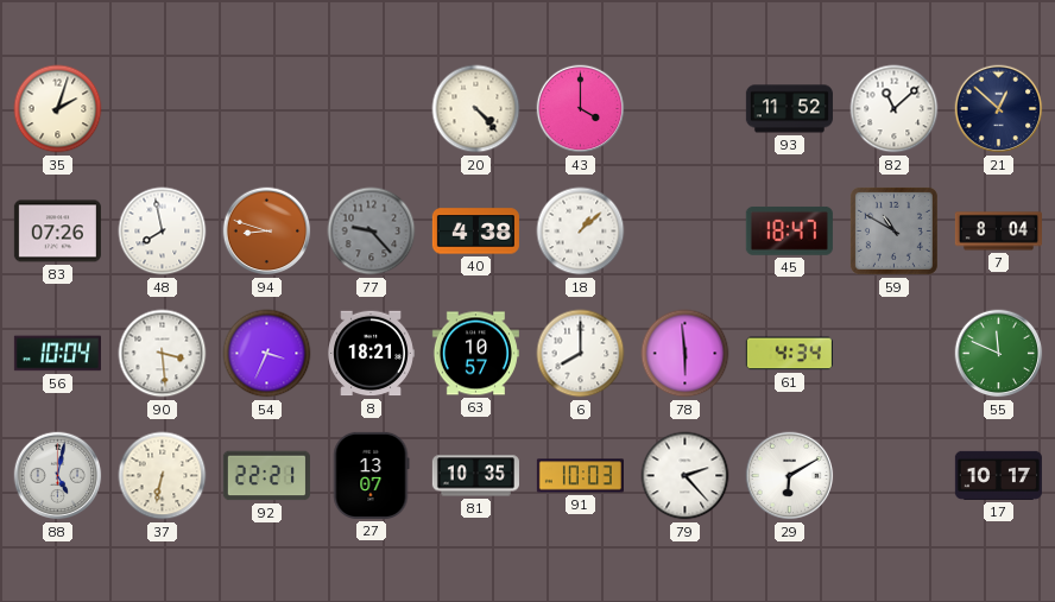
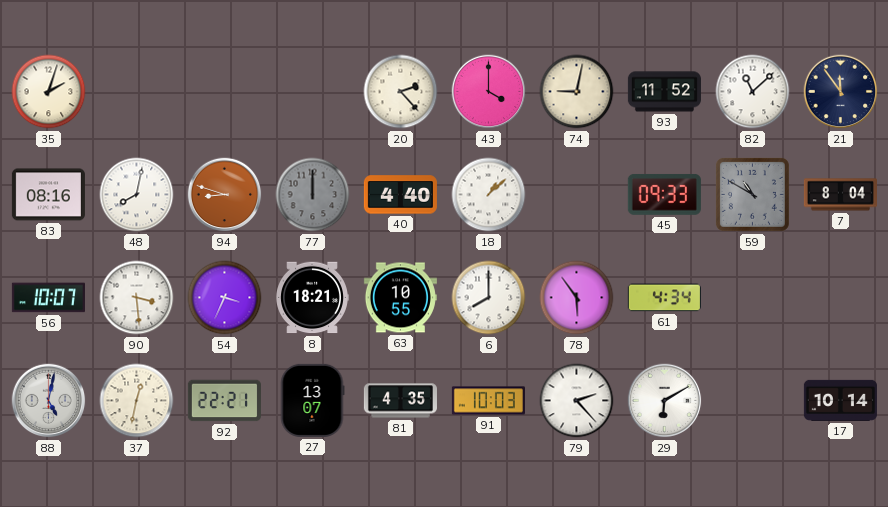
20: 4:23 -> 2:23 (401, 92)
74: none -> 9:02 (577, 92)
21: 12:52 -> 11:54 (841, 92)
83: 07:26 -> 08:16 (48, 195)
48: 7:58 -> 8:02 (137, 195)
77: 9:23 -> 12:00 (313, 195)
40: 4:38 -> 4:40 (400, 195)
45: 18:47 -> 09:33 (664, 194)
56: 10:04 -> 10:07 (48, 298)
63: 10:57 -> 10:55 (400, 298)
78: 5:59 -> 5:54 (577, 298)
55: 11:49 -> none (999, 354)
37: 6:32 -> 12:32 (137, 401)
81: 10:35 -> 4:35 (400, 401)
17: 10:17 -> 10:14 (840, 400)
